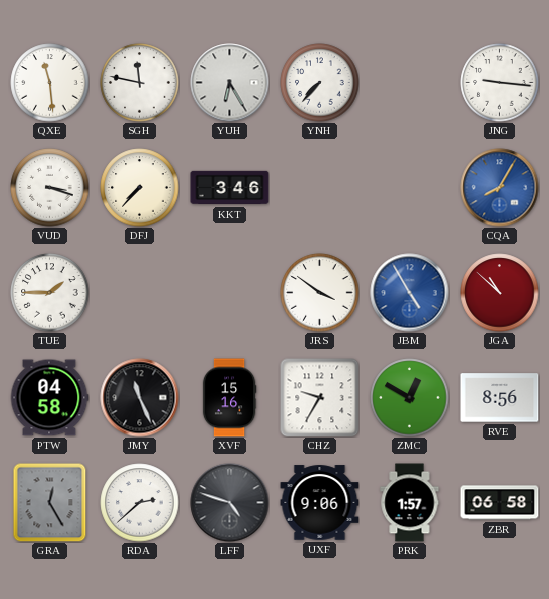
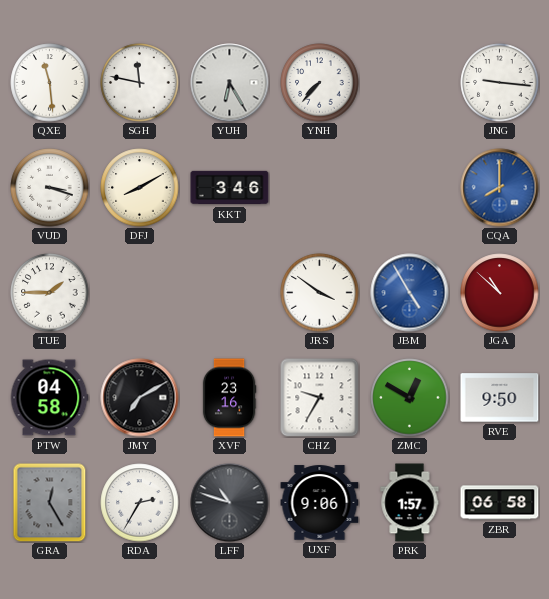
DFJ: 7:37 -> 8:10 (140, 188)
CQA: 8:05 -> 8:00 (500, 188)
JMY: 11:26 -> 7:10 (140, 398)
XVF: 15:16 -> 23:16 (229, 398)
RVE: 8:56 -> 9:50 (500, 398)
RDA: 2:38 -> 2:35 (140, 503)
LFF: 4:48 -> 10:48 (230, 503)
